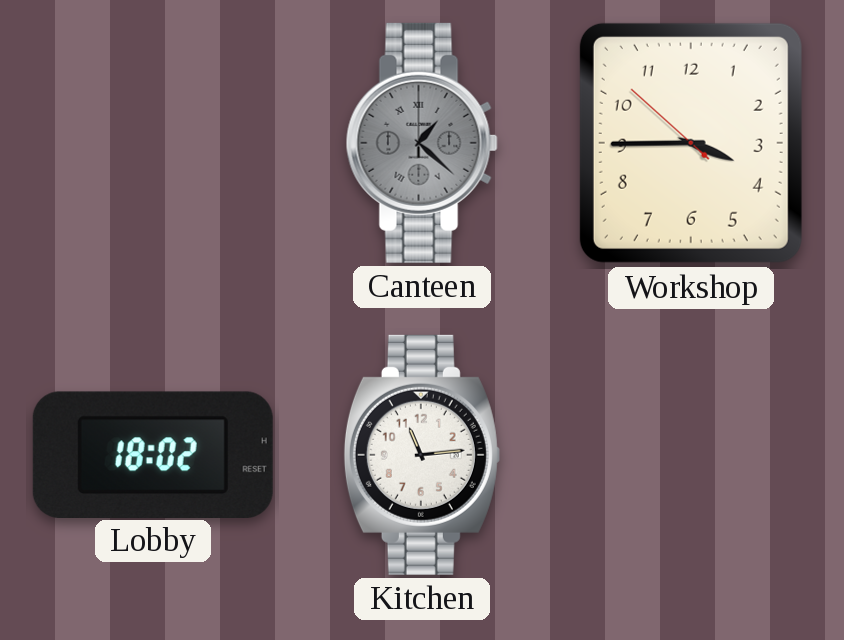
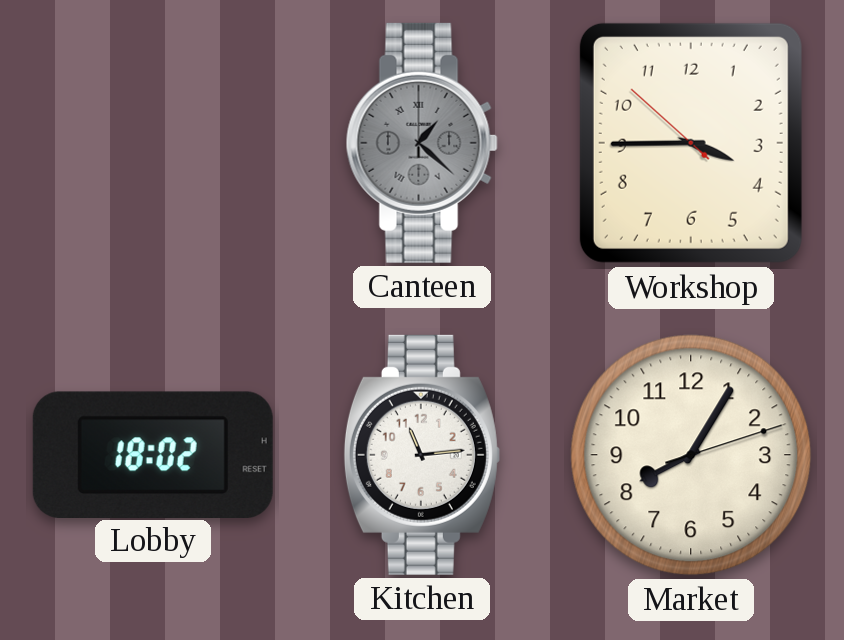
Market: none -> 8:05 (691, 455)
